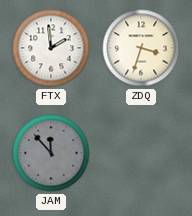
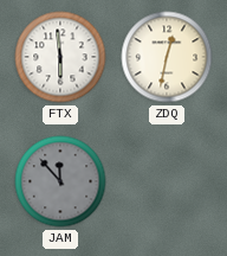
FTX: 1:59 -> 5:59 (60, 57)
ZDQ: 3:33 -> 12:32 (167, 57)
